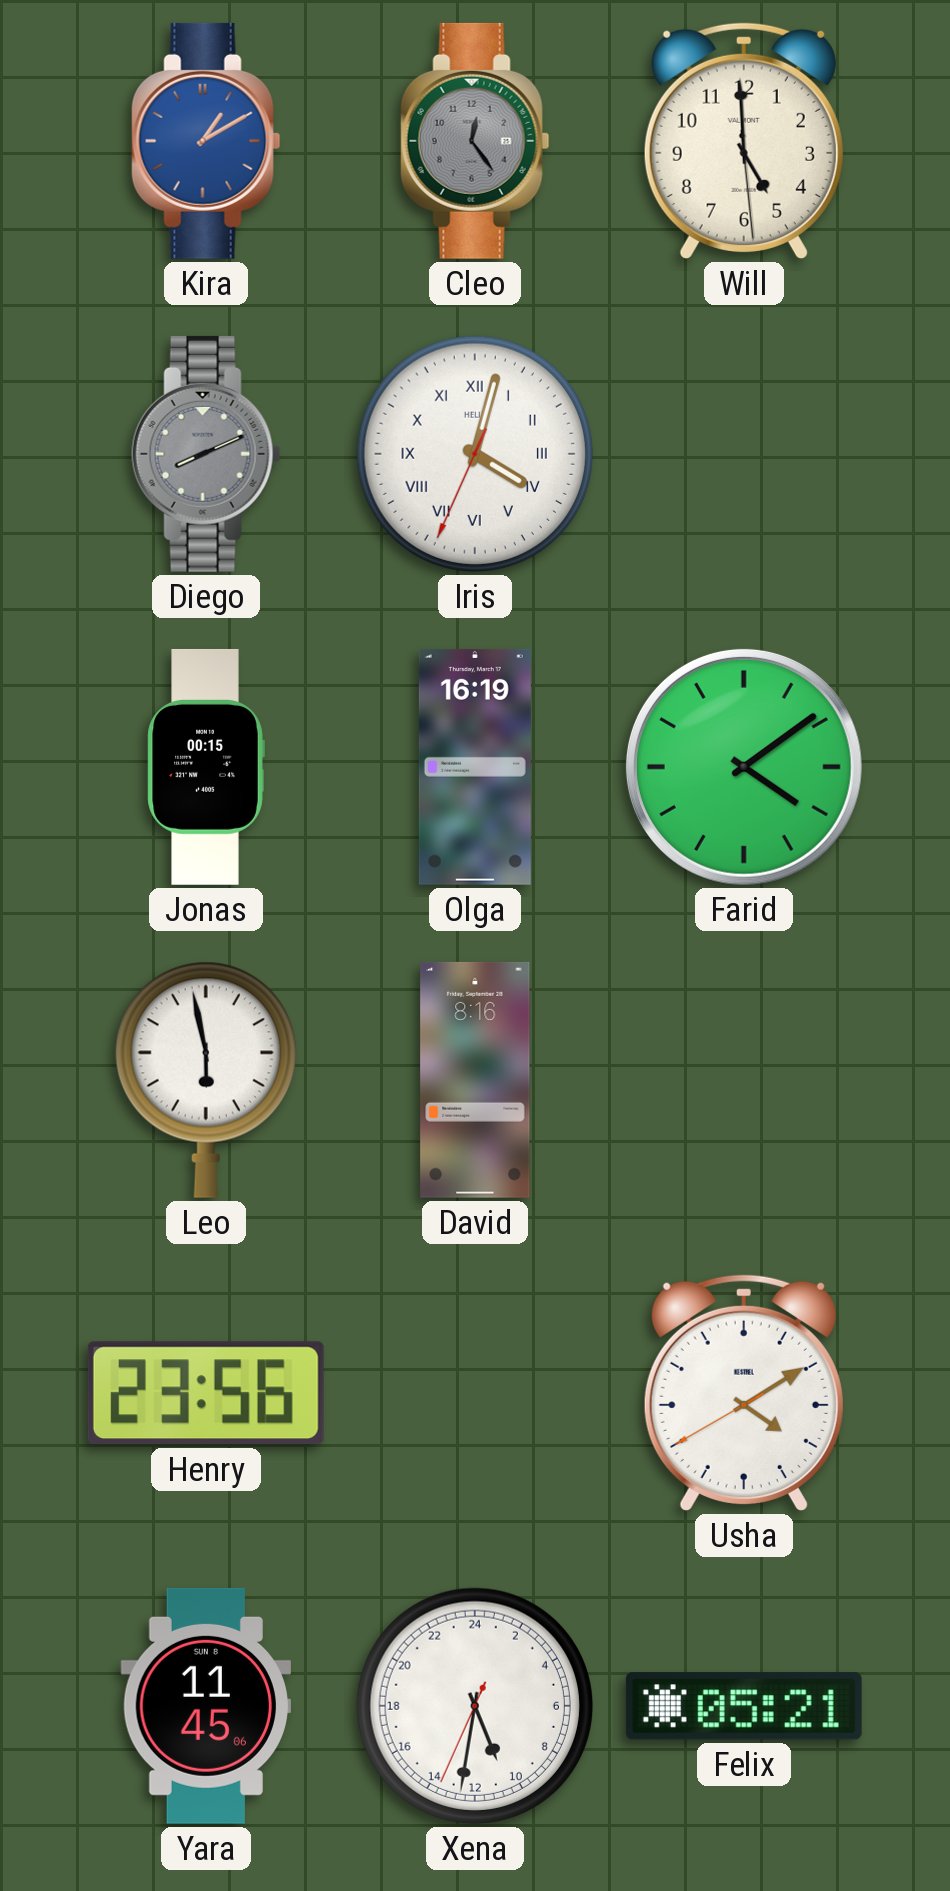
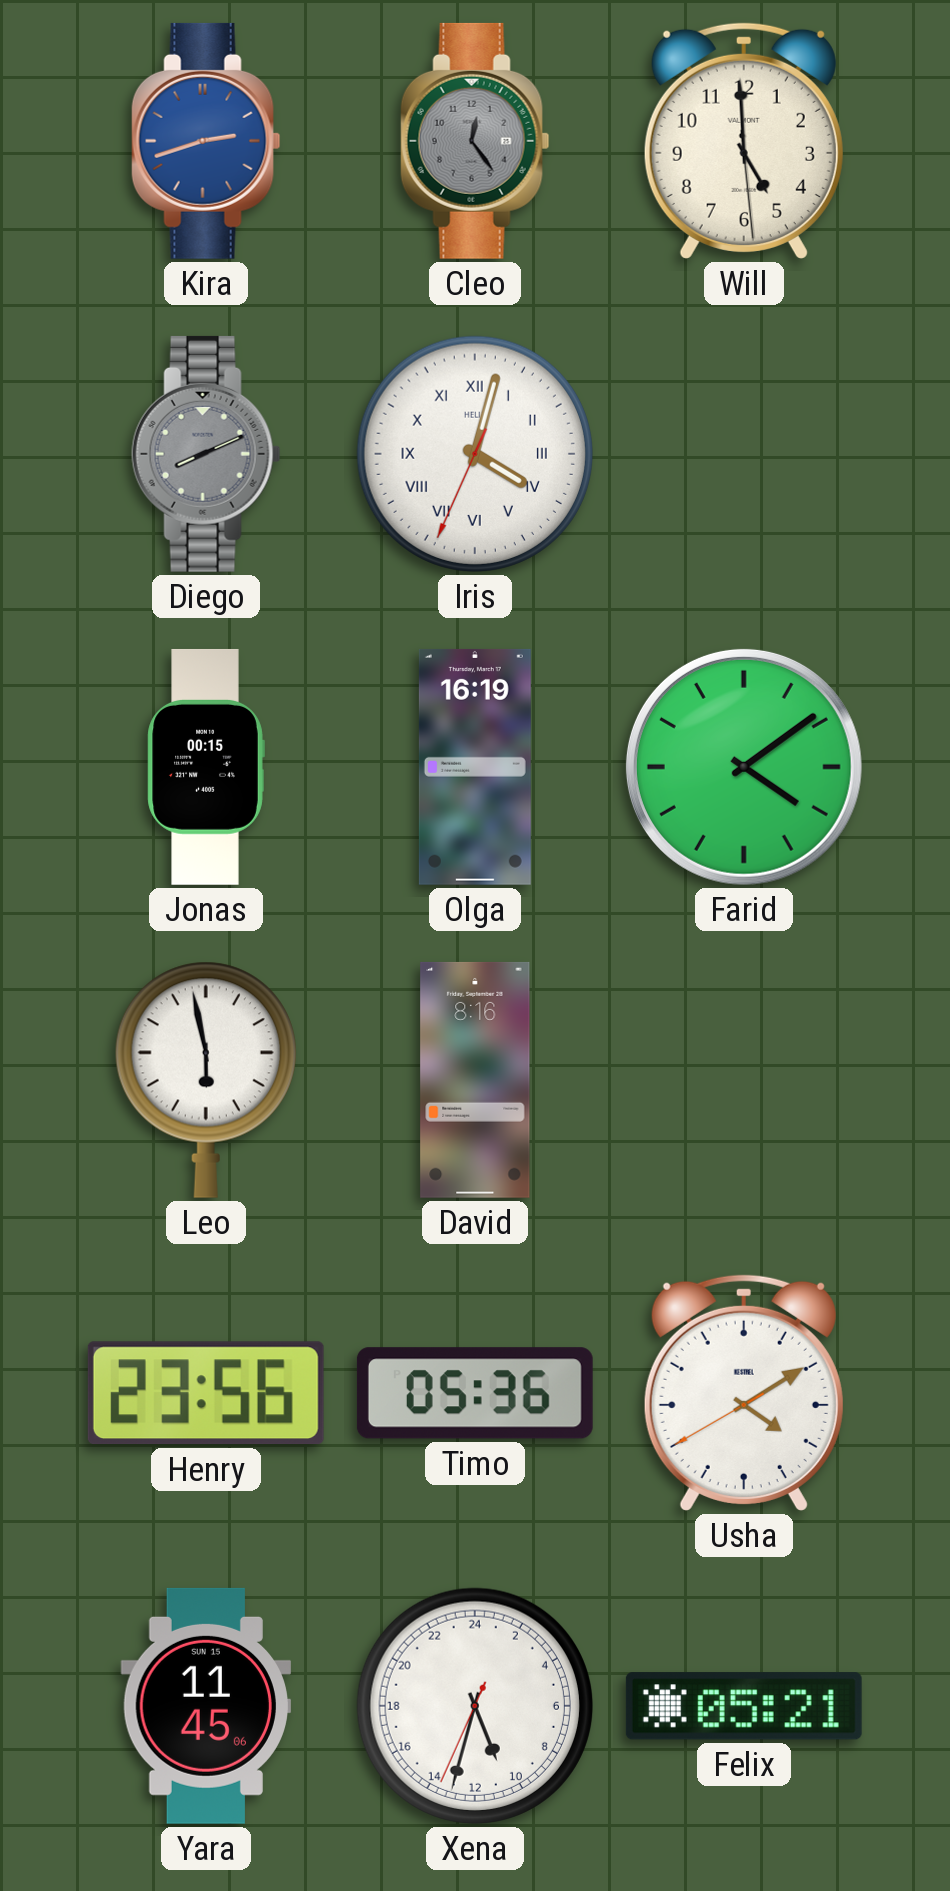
Kira: 1:10 -> 2:42 (206, 141)
Timo: none -> 05:36 (475, 1393)
Yara date: SUN 8 -> SUN 15 (205, 1706)
Xena: 10:31 -> 10:32 (475, 1706)
